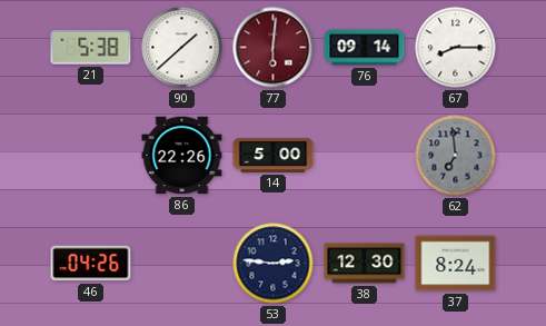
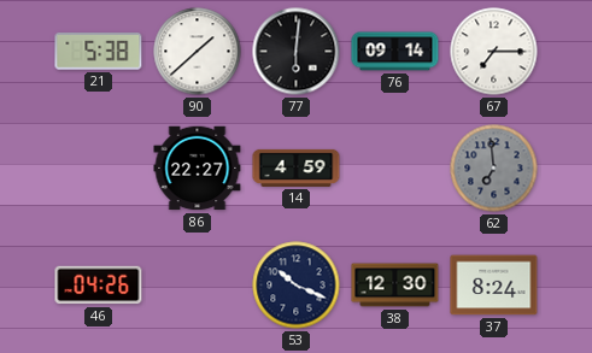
77 dial: burgundy -> black (297, 52)
67: 8:15 -> 7:15 (494, 52)
86: 22:26 -> 22:27 (198, 169)
14: 5:00 -> 4:59 (297, 167)
53: 2:46 -> 10:19 (297, 286)
